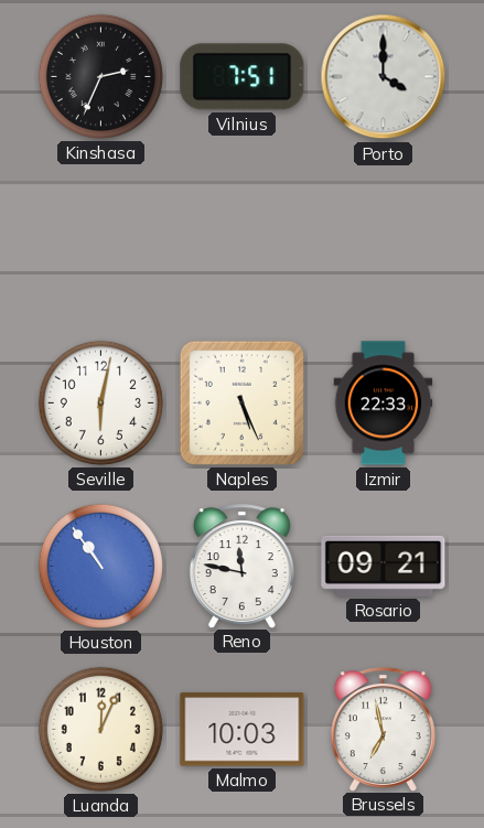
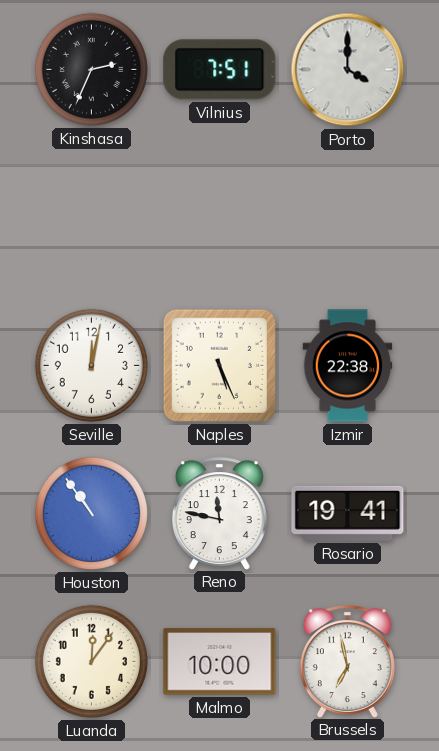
Seville: 6:02 -> 12:02 (91, 365)
Izmir: 22:33 -> 22:38 (348, 366)
Rosario: 09:21 -> 19:41 (348, 513)
Luanda: 12:04 -> 12:06 (91, 661)
Malmo: 10:03 -> 10:00 (220, 662)
